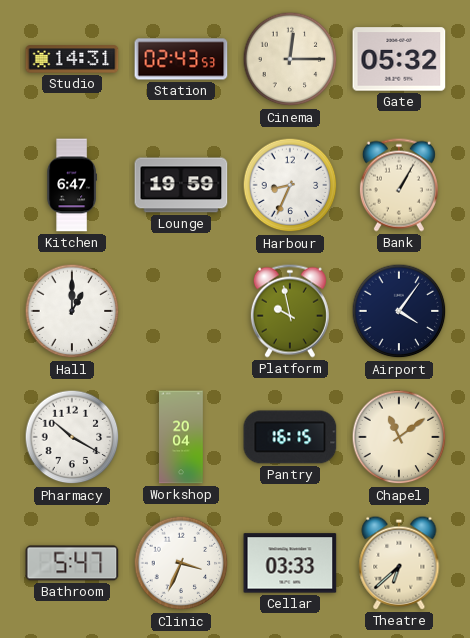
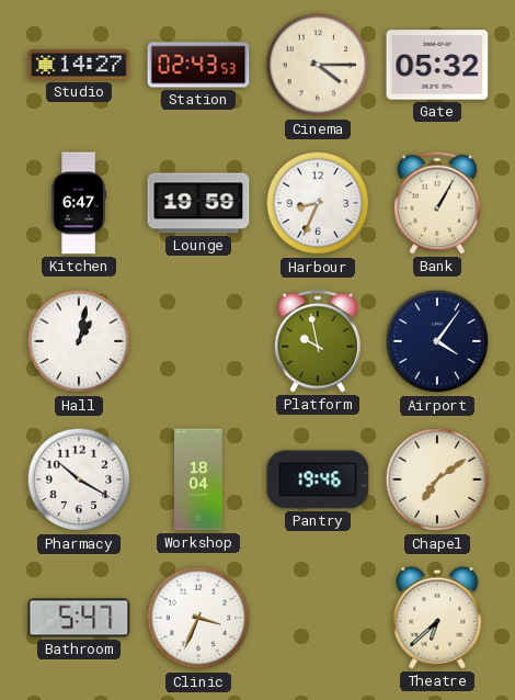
Studio: 14:31 -> 14:27 (79, 65)
Cinema: 12:15 -> 4:15 (318, 65)
Hall: 1:00 -> 1:02 (79, 341)
Workshop: 20:04 -> 18:04 (199, 479)
Pantry: 16:15 -> 19:46 (318, 479)
Chapel: 11:09 -> 7:09 (437, 479)
Cellar: 03:33 -> none (290, 563)
